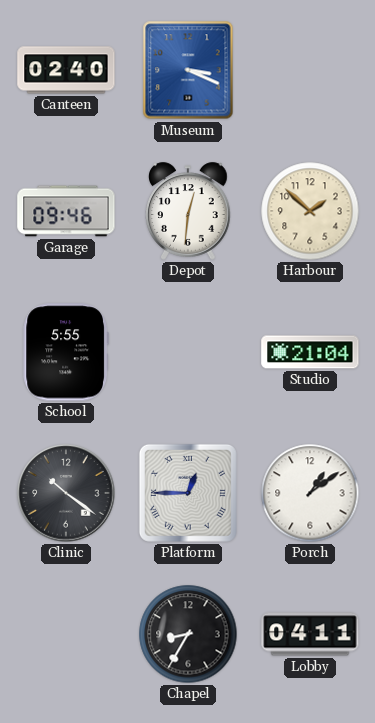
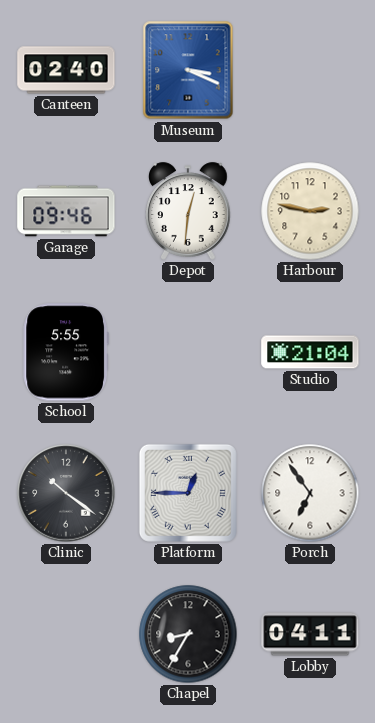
Harbour: 1:52 -> 2:47 (310, 211)
Porch: 1:09 -> 6:54 (310, 493)
